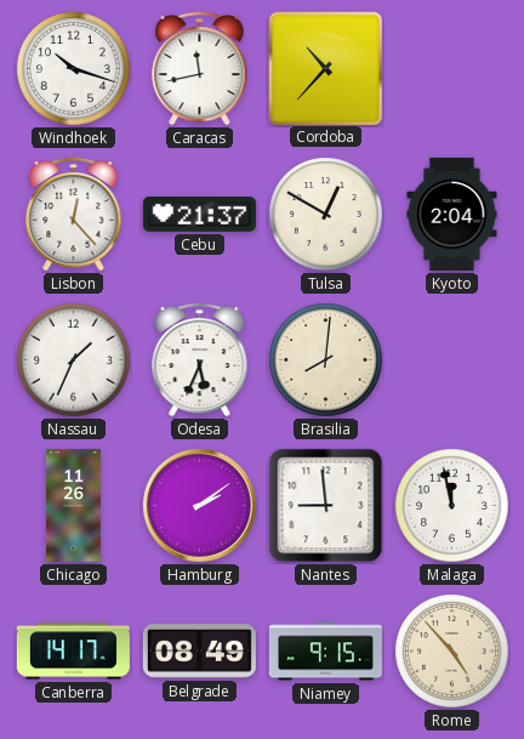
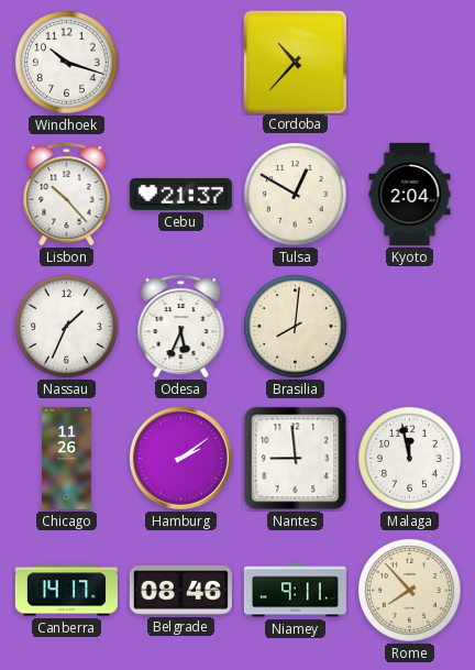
Caracas: 11:43 -> none (200, 68)
Lisbon: 12:23 -> 10:23 (67, 194)
Belgrade: 08:49 -> 08:46 (180, 591)
Niamey: 9:15 -> 9:11 (295, 591)
Rome: 4:53 -> 7:53 (410, 591)
